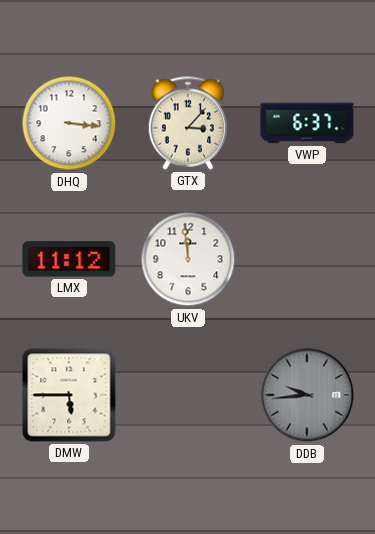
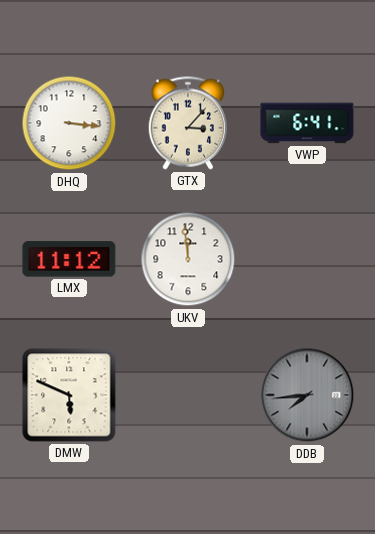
VWP: 6:37 -> 6:41 (307, 123)
DMW: 5:45 -> 5:49 (69, 395)
DDB: 9:44 -> 7:44 (307, 395)
